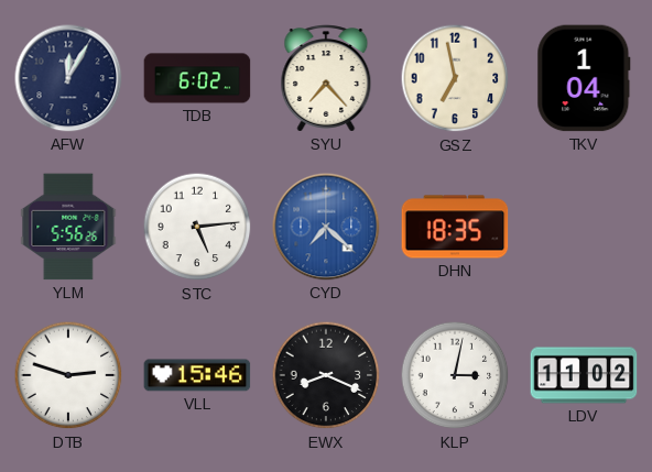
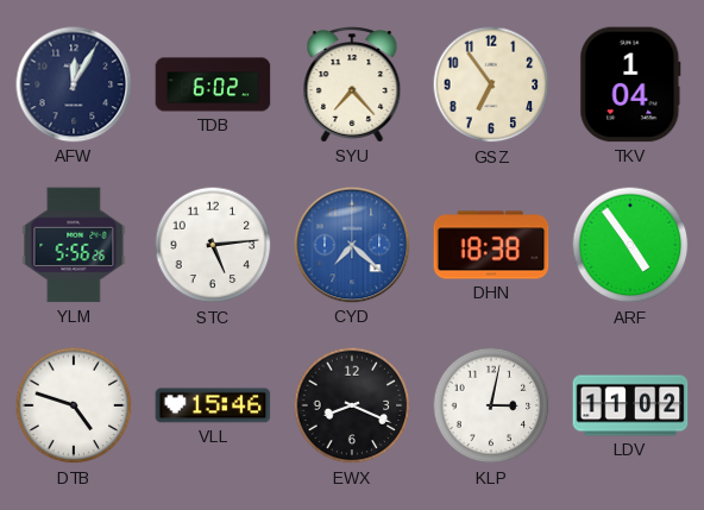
GSZ: 6:58 -> 6:54 (491, 84)
DHN: 18:35 -> 18:38 (491, 245)
ARF: none -> 4:54 (630, 245)
DTB: 2:48 -> 4:48 (74, 405)
